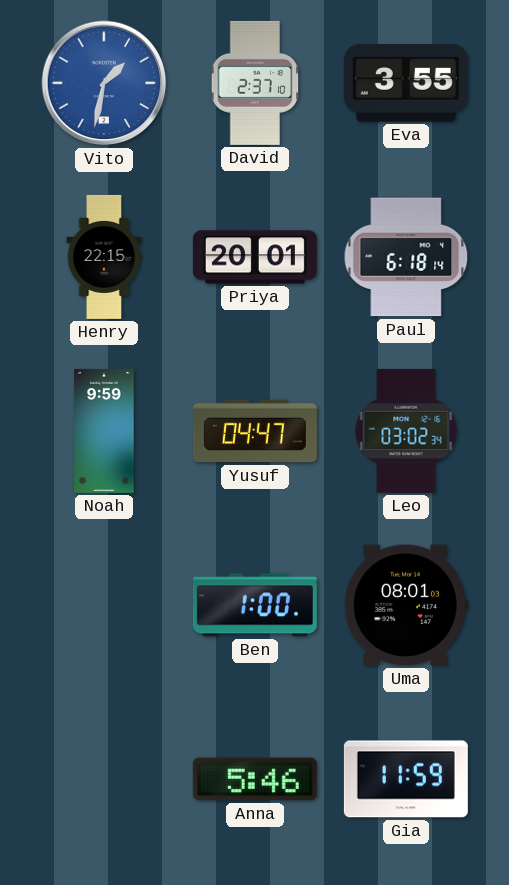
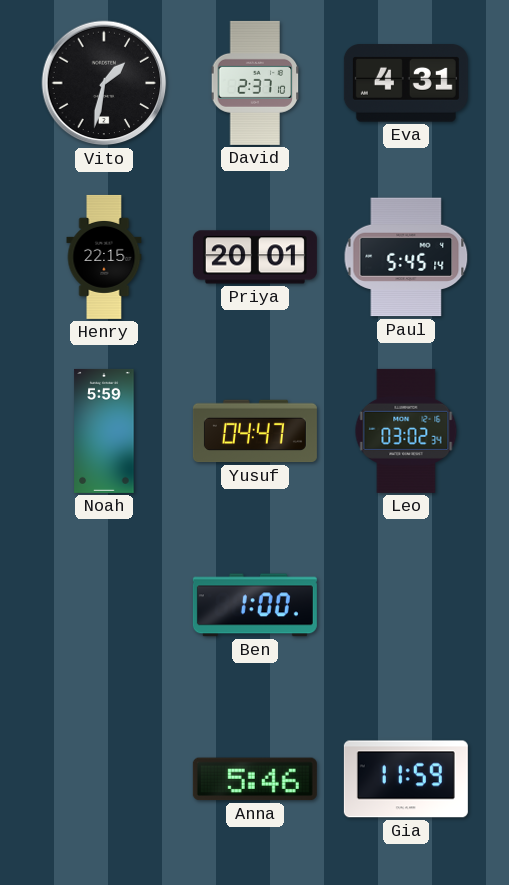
Vito dial: blue -> black (104, 83)
Eva: 3:55 -> 4:31 (406, 83)
Paul: 6:18 -> 5:45 (406, 257)
Noah: 9:59 -> 5:59 (104, 431)
Uma: 08:01 -> none (406, 605)
